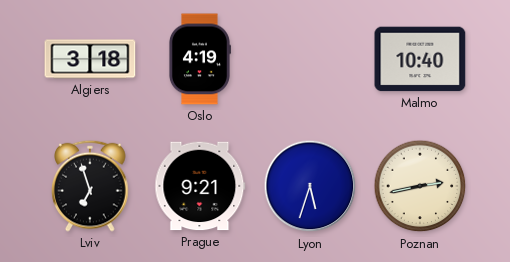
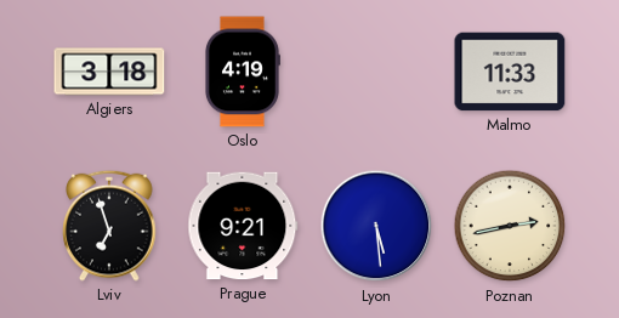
Malmo: 10:40 -> 11:33 (510, 72)
Lyon: 5:33 -> 5:29 (376, 226)
